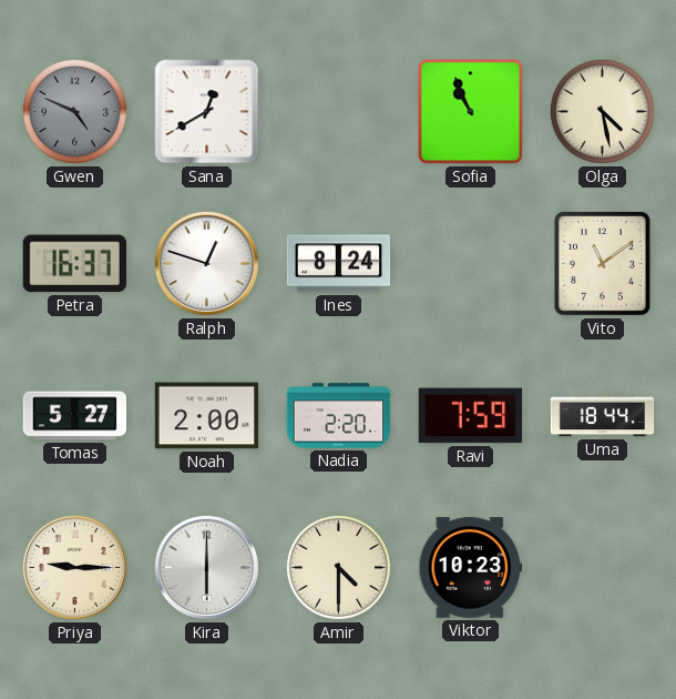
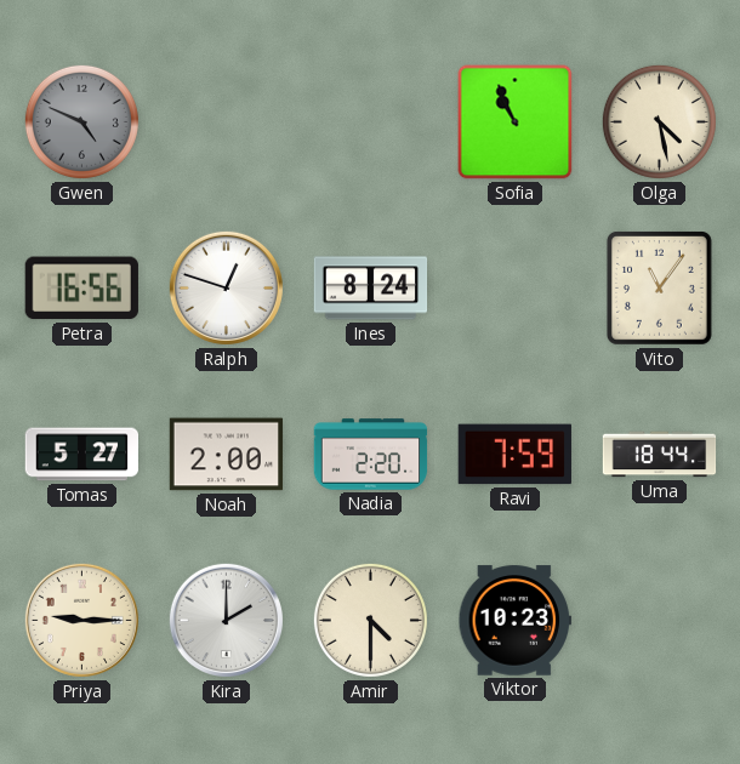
Sana: 12:40 -> none (207, 112)
Petra: 16:37 -> 16:56 (81, 289)
Vito: 11:09 -> 11:06 (659, 289)
Kira: 6:00 -> 2:00 (226, 620)
